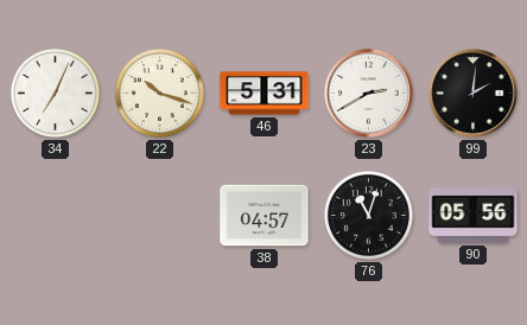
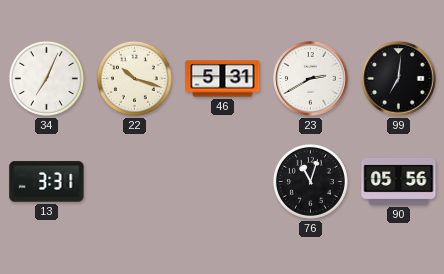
99: 2:01 -> 7:01 (399, 79)
13: none -> 3:31 (47, 182)
38: 04:57 -> none (265, 216)
